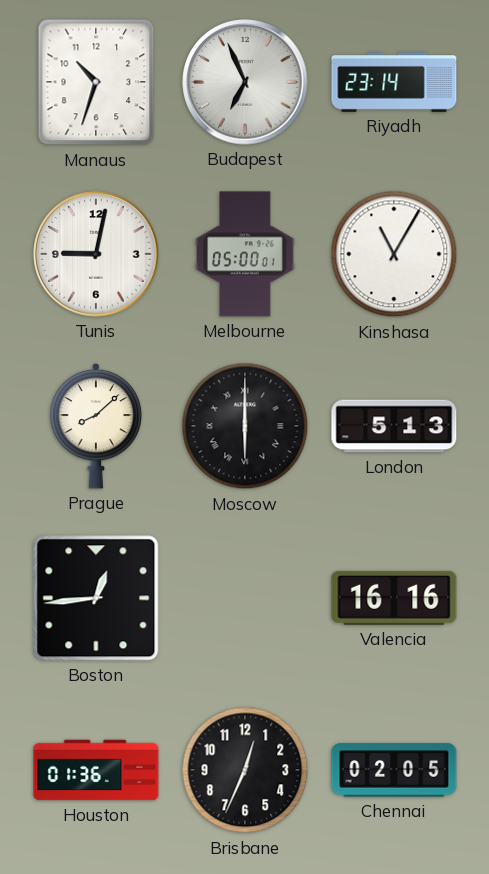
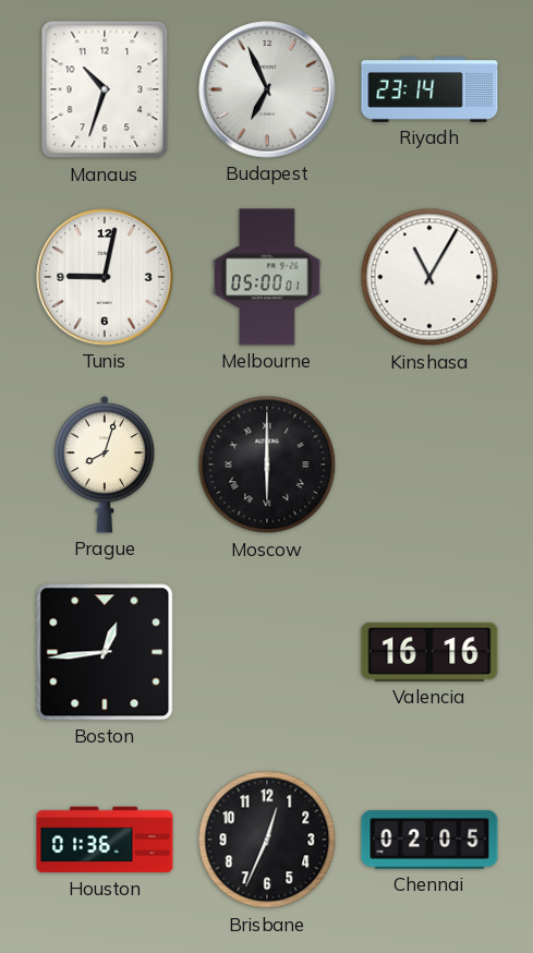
Prague: 8:08 -> 8:03 (105, 465)
London: 5:13 -> none (394, 426)
